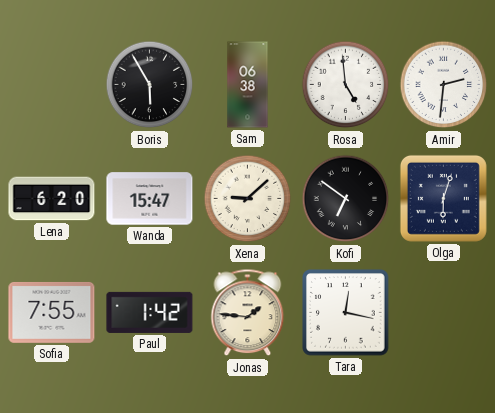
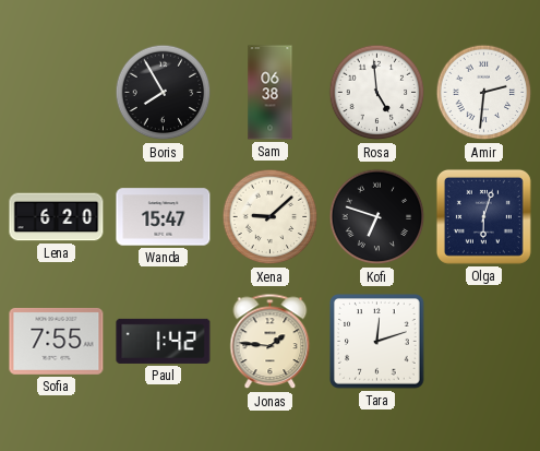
Boris: 5:55 -> 7:55 (164, 93)
Kofi: 6:51 -> 6:48 (377, 217)
Tara: 12:17 -> 12:12 (377, 342)
